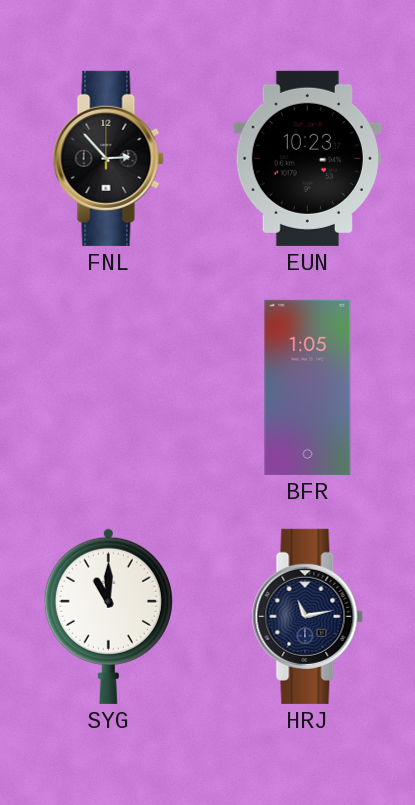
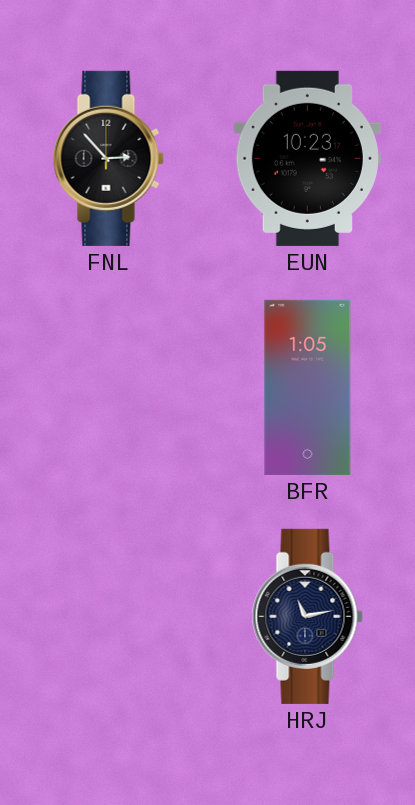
SYG: 11:00 -> none (108, 616)
